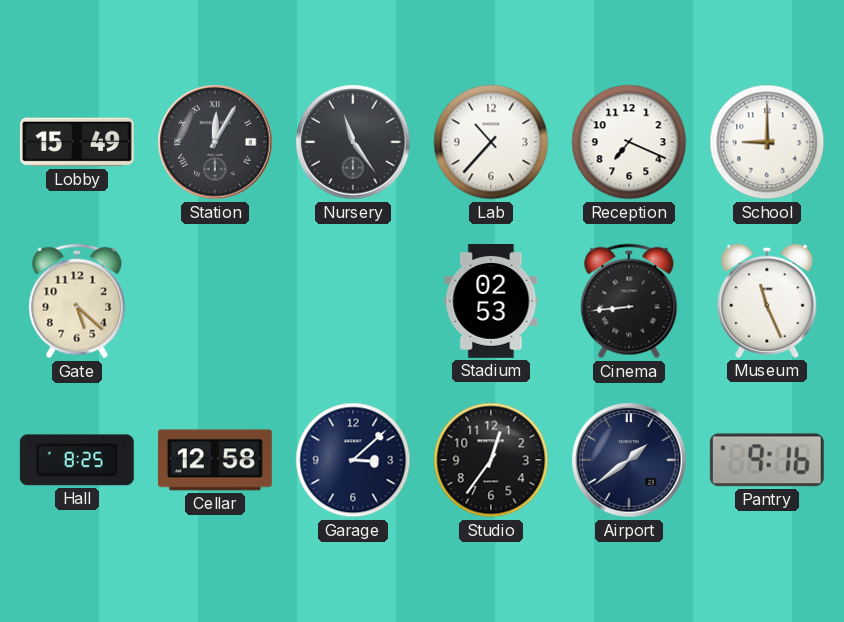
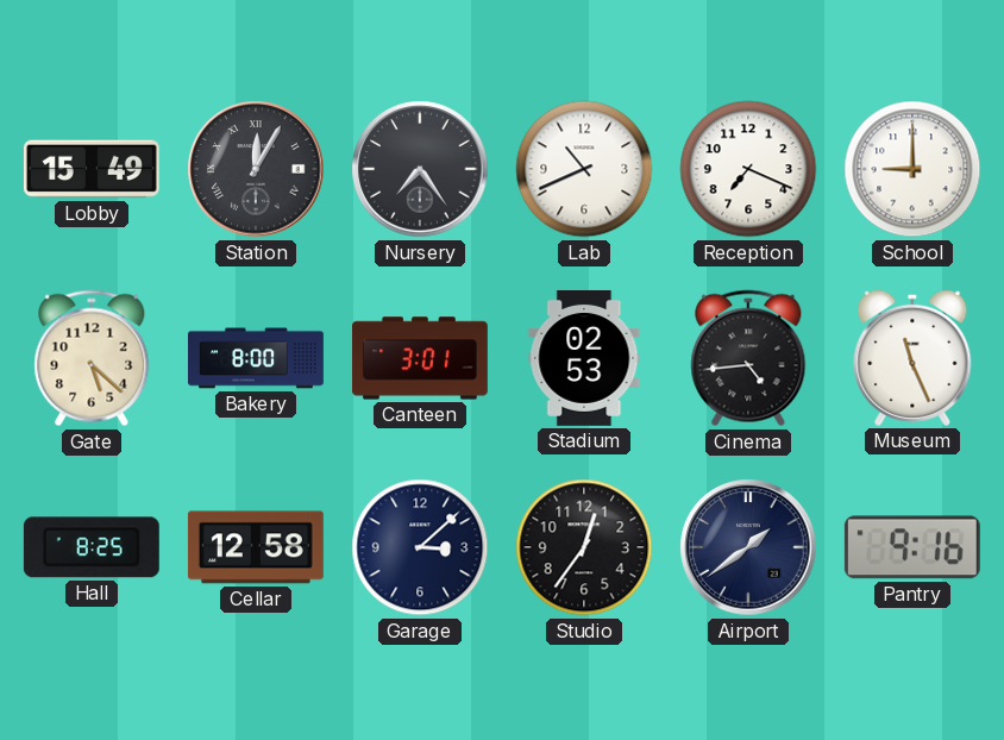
Nursery: 11:24 -> 7:24 (420, 169)
Lab: 10:37 -> 10:41 (584, 169)
Bakery: none -> 8:00 (257, 358)
Canteen: none -> 3:01 (420, 358)
Cinema: 8:44 -> 4:44 (748, 358)
